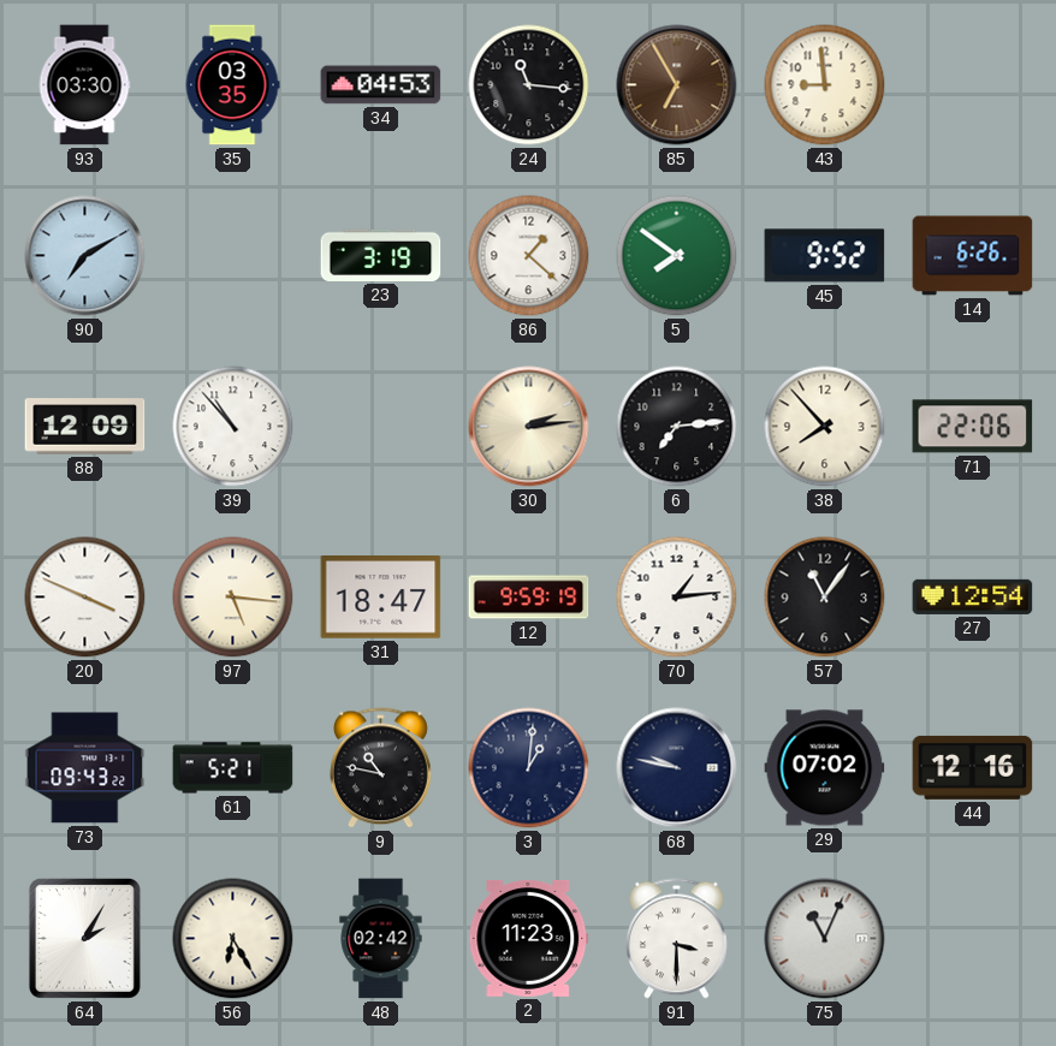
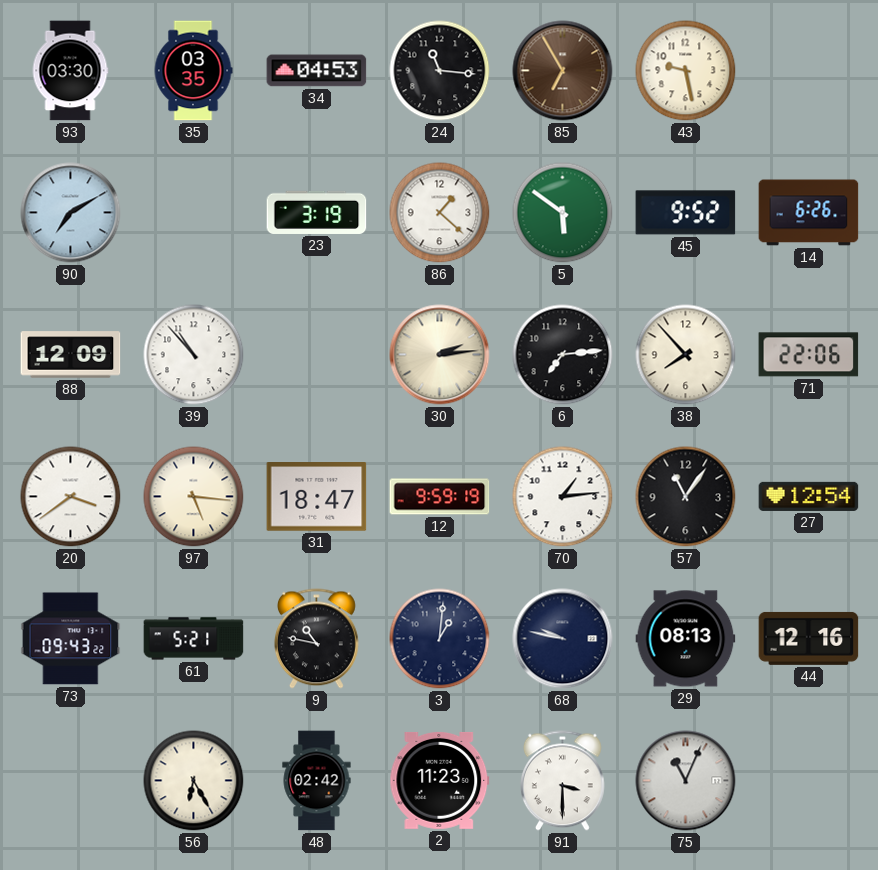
43: 8:59 -> 9:28 (686, 71)
5: 7:51 -> 5:51 (563, 213)
20: 3:49 -> 3:39 (71, 497)
29: 07:02 -> 08:13 (686, 639)
64: 2:05 -> none (84, 938)
